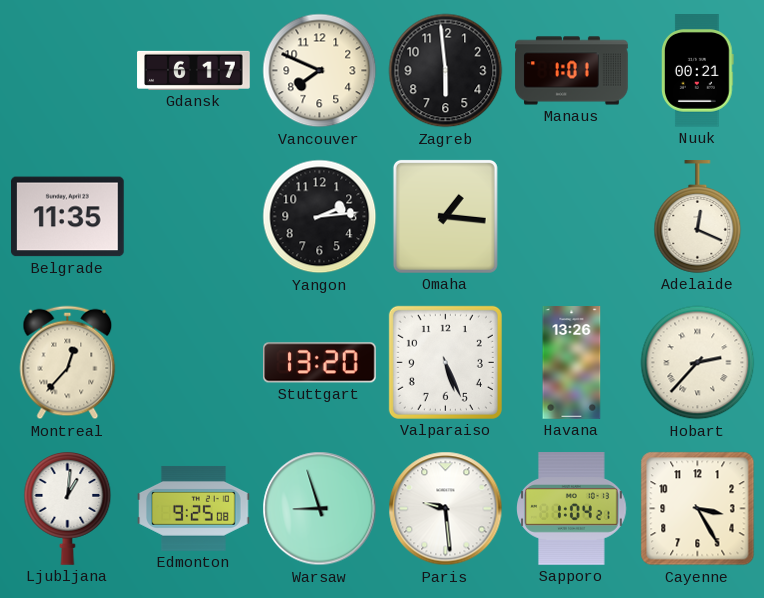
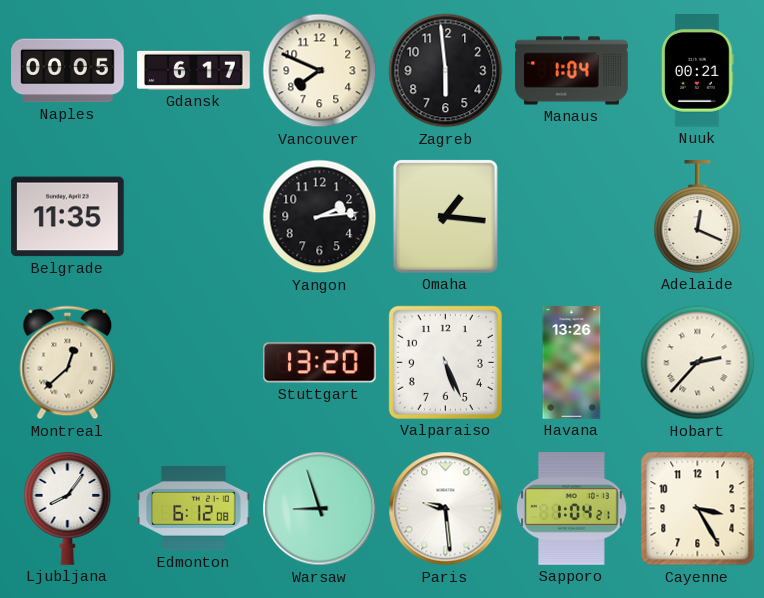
Naples: none -> 00:05 (68, 71)
Manaus: 1:01 -> 1:04 (572, 71)
Montreal: 12:37 -> 12:38 (68, 363)
Ljubljana: 1:01 -> 8:06 (68, 509)
Edmonton: 9:25 -> 6:12 (194, 508)
